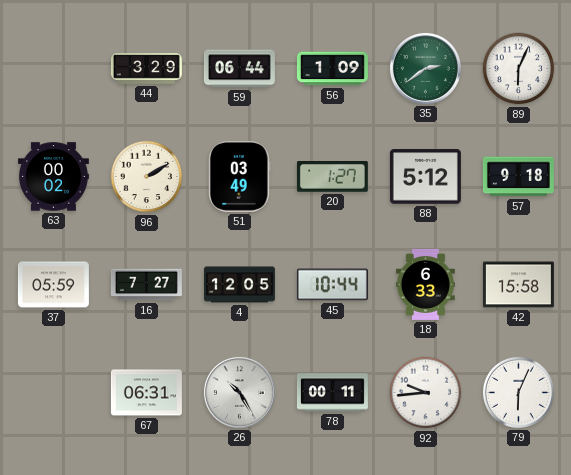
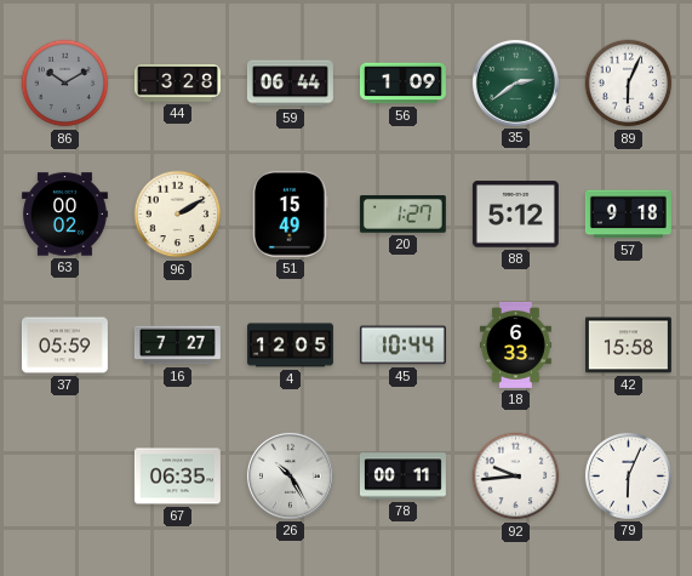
86: none -> 10:10 (65, 84)
44: 3:29 -> 3:28 (177, 84)
51: 03:49 -> 15:49 (291, 213)
67: 06:31 -> 06:35 (177, 477)
